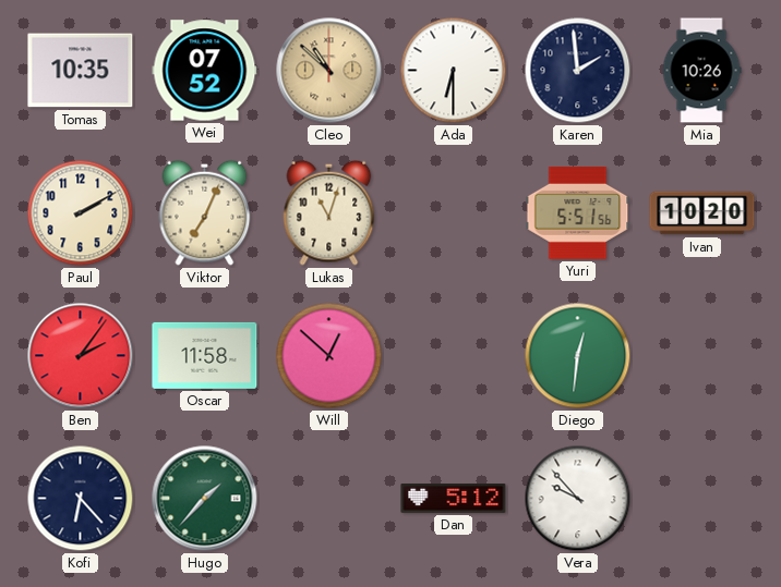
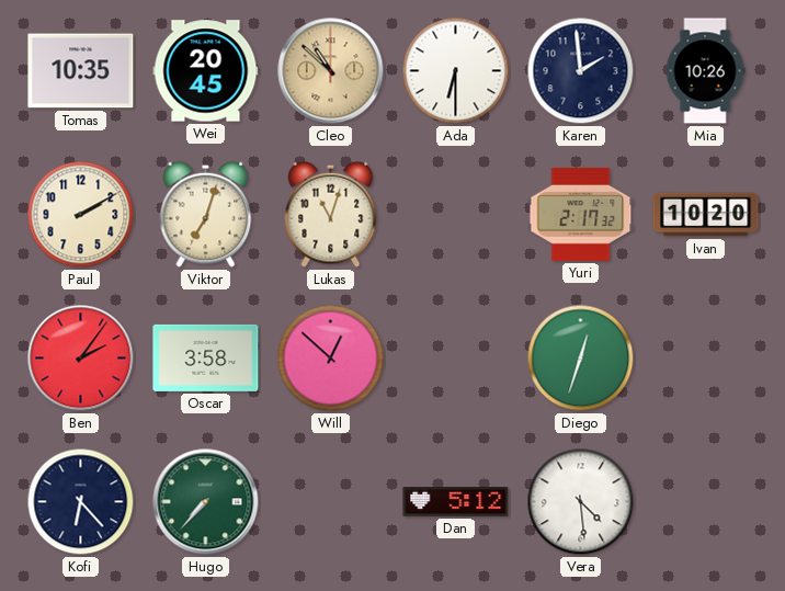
Wei: 07:52 -> 20:45 (206, 71)
Viktor: 7:04 -> 7:03 (206, 214)
Yuri: 5:51 -> 2:17 (581, 214)
Oscar: 11:58 -> 3:58 (206, 357)
Diego: 12:31 -> 12:33 (581, 359)
Hugo: 1:37 -> 7:37 (206, 502)
Vera: 9:53 -> 4:29 (581, 502)
